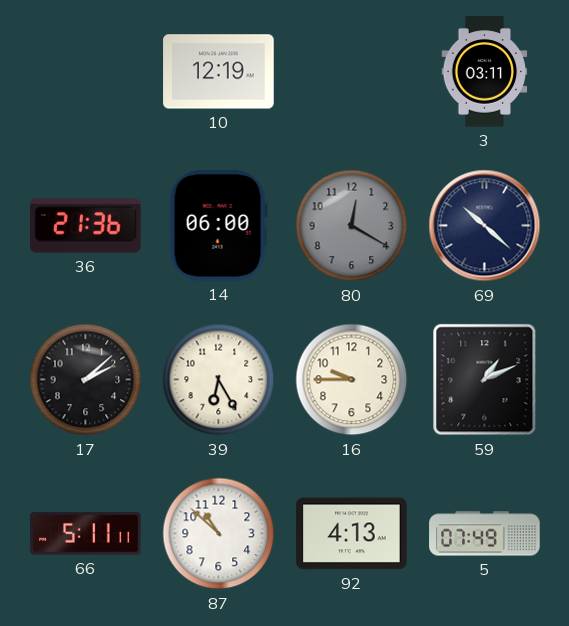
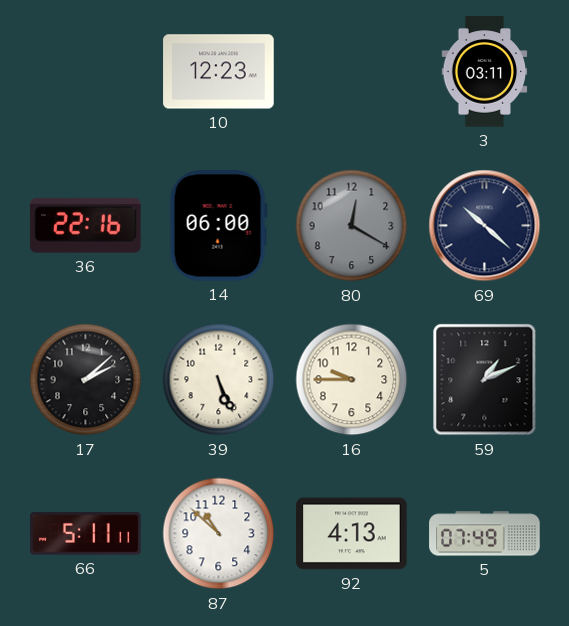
10: 12:19 -> 12:23 (219, 72)
36: 21:36 -> 22:16 (86, 226)
39: 6:25 -> 5:26 (219, 380)
